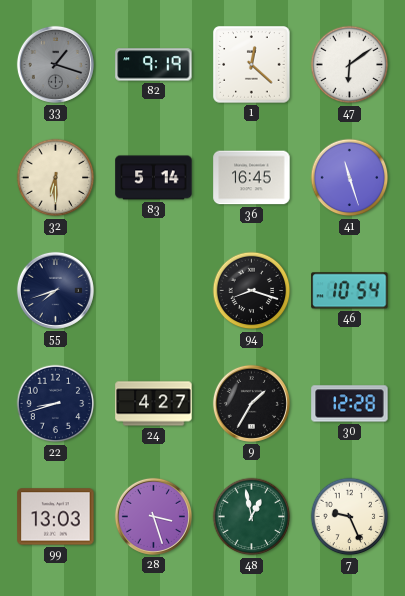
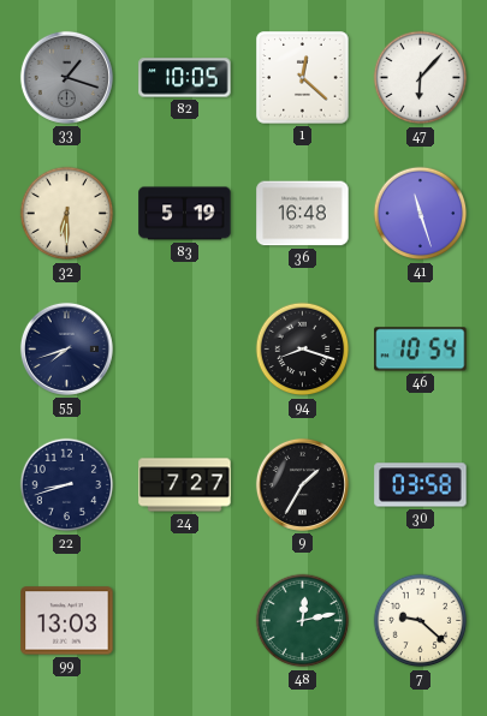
82: 9:19 -> 10:05 (185, 78)
47: 6:09 -> 6:07 (421, 78)
83: 5:14 -> 5:19 (185, 214)
36: 16:45 -> 16:48 (303, 214)
24: 4:27 -> 7:27 (185, 485)
30: 12:28 -> 03:58 (421, 485)
28: 3:27 -> none (153, 516)
48: 12:58 -> 12:13 (303, 621)
7: 9:26 -> 9:22 (421, 621)
